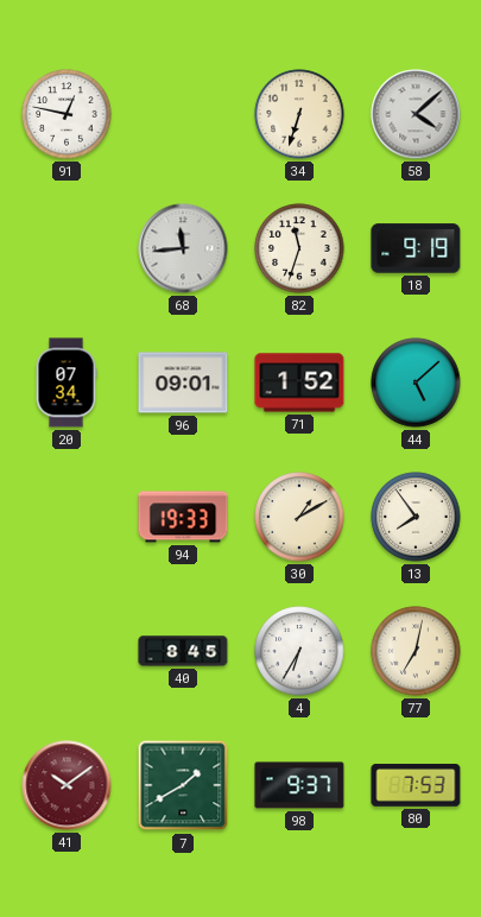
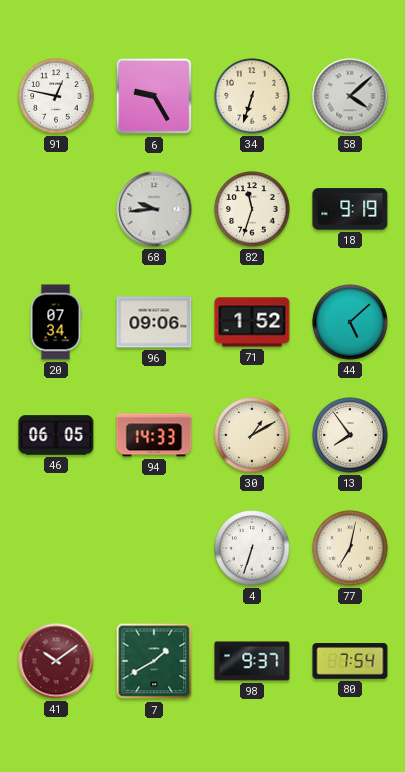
6: none -> 9:25 (154, 96)
68: 11:44 -> 9:44 (154, 209)
96: 09:01 -> 09:06 (154, 322)
46: none -> 06:05 (56, 435)
94: 19:33 -> 14:33 (154, 435)
40: 8:45 -> none (183, 651)
4: 6:35 -> 6:33 (252, 548)
80: 7:53 -> 7:54 (350, 661)
